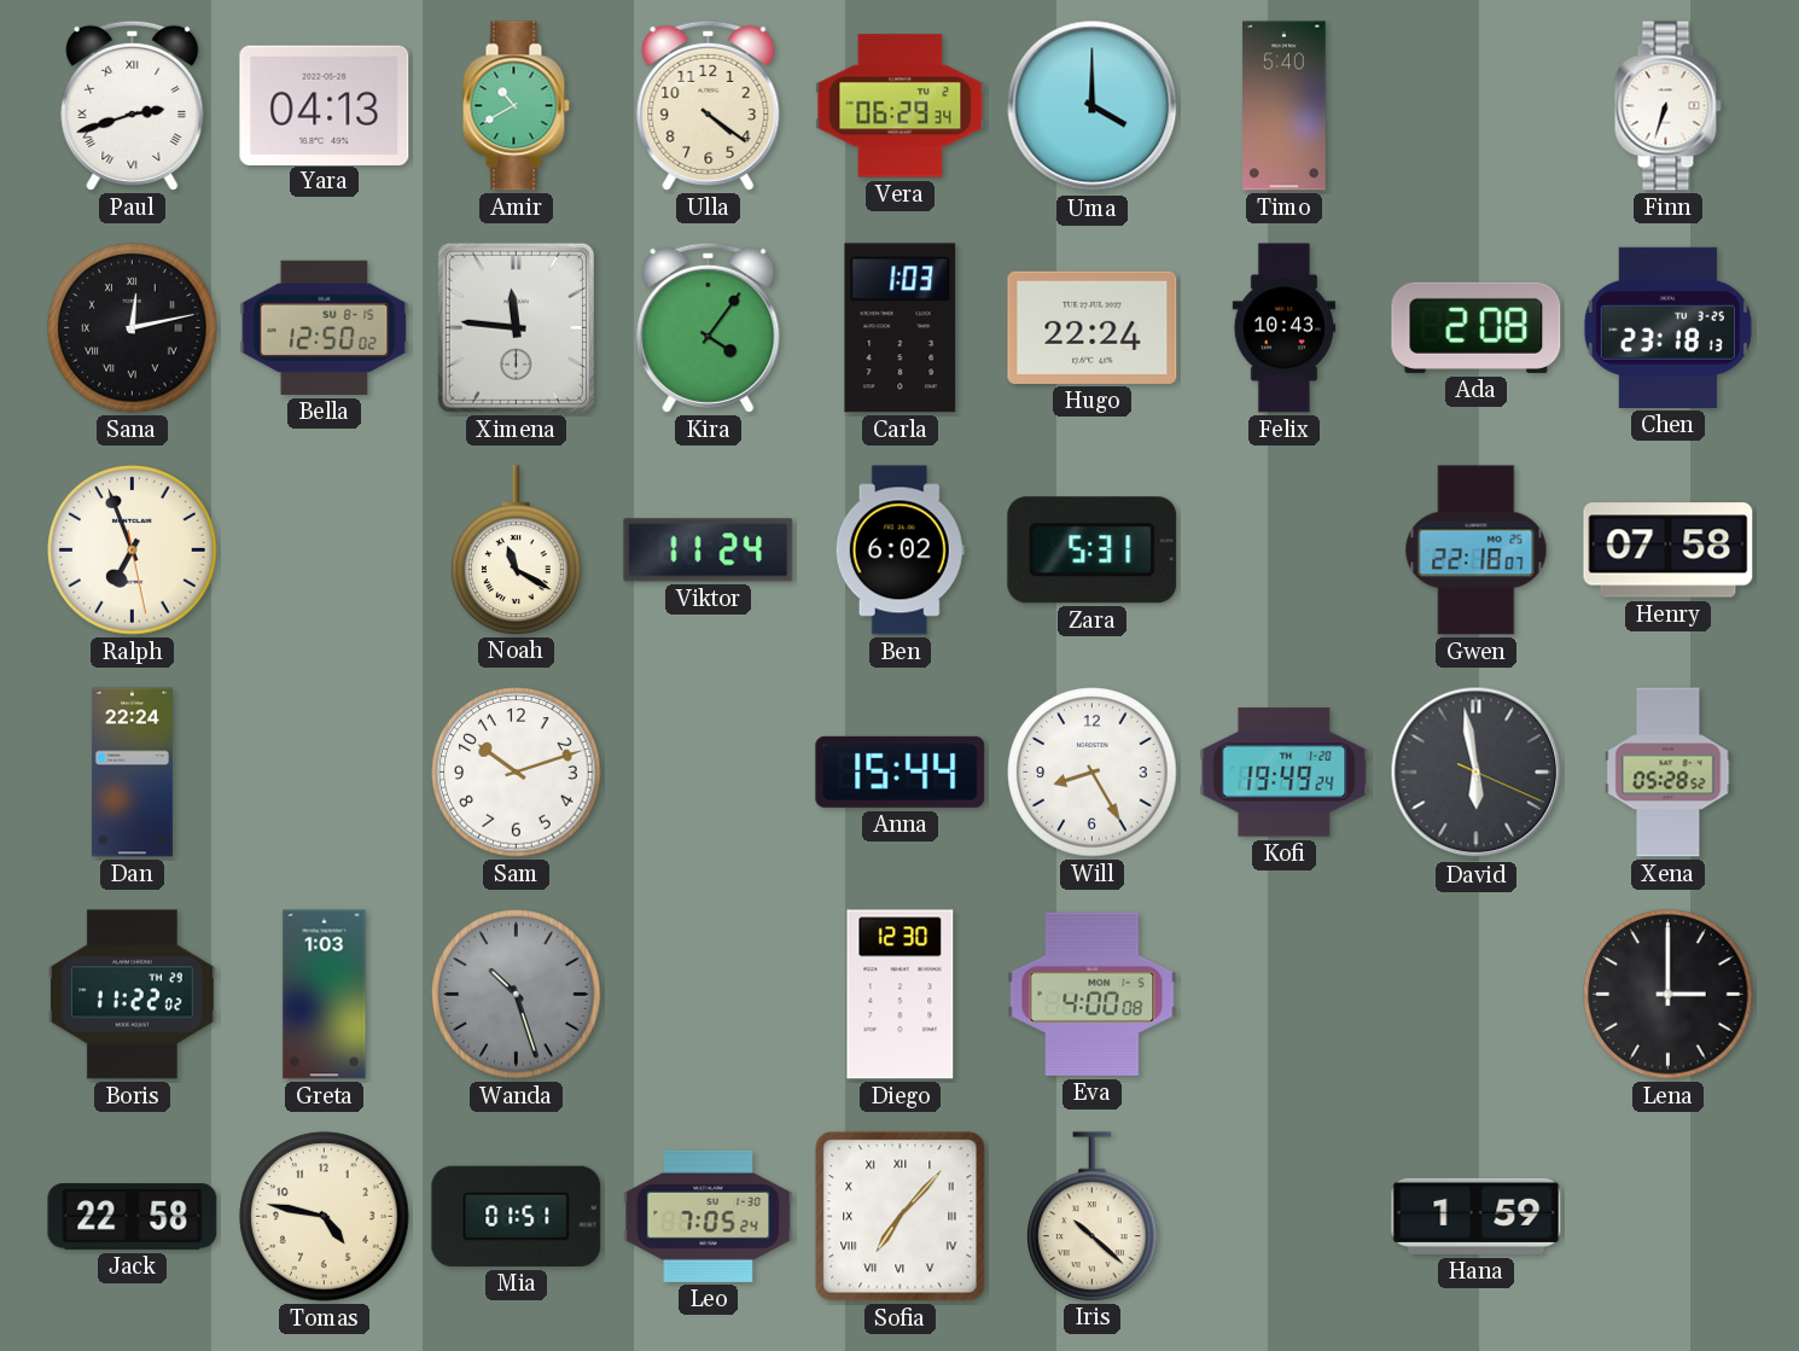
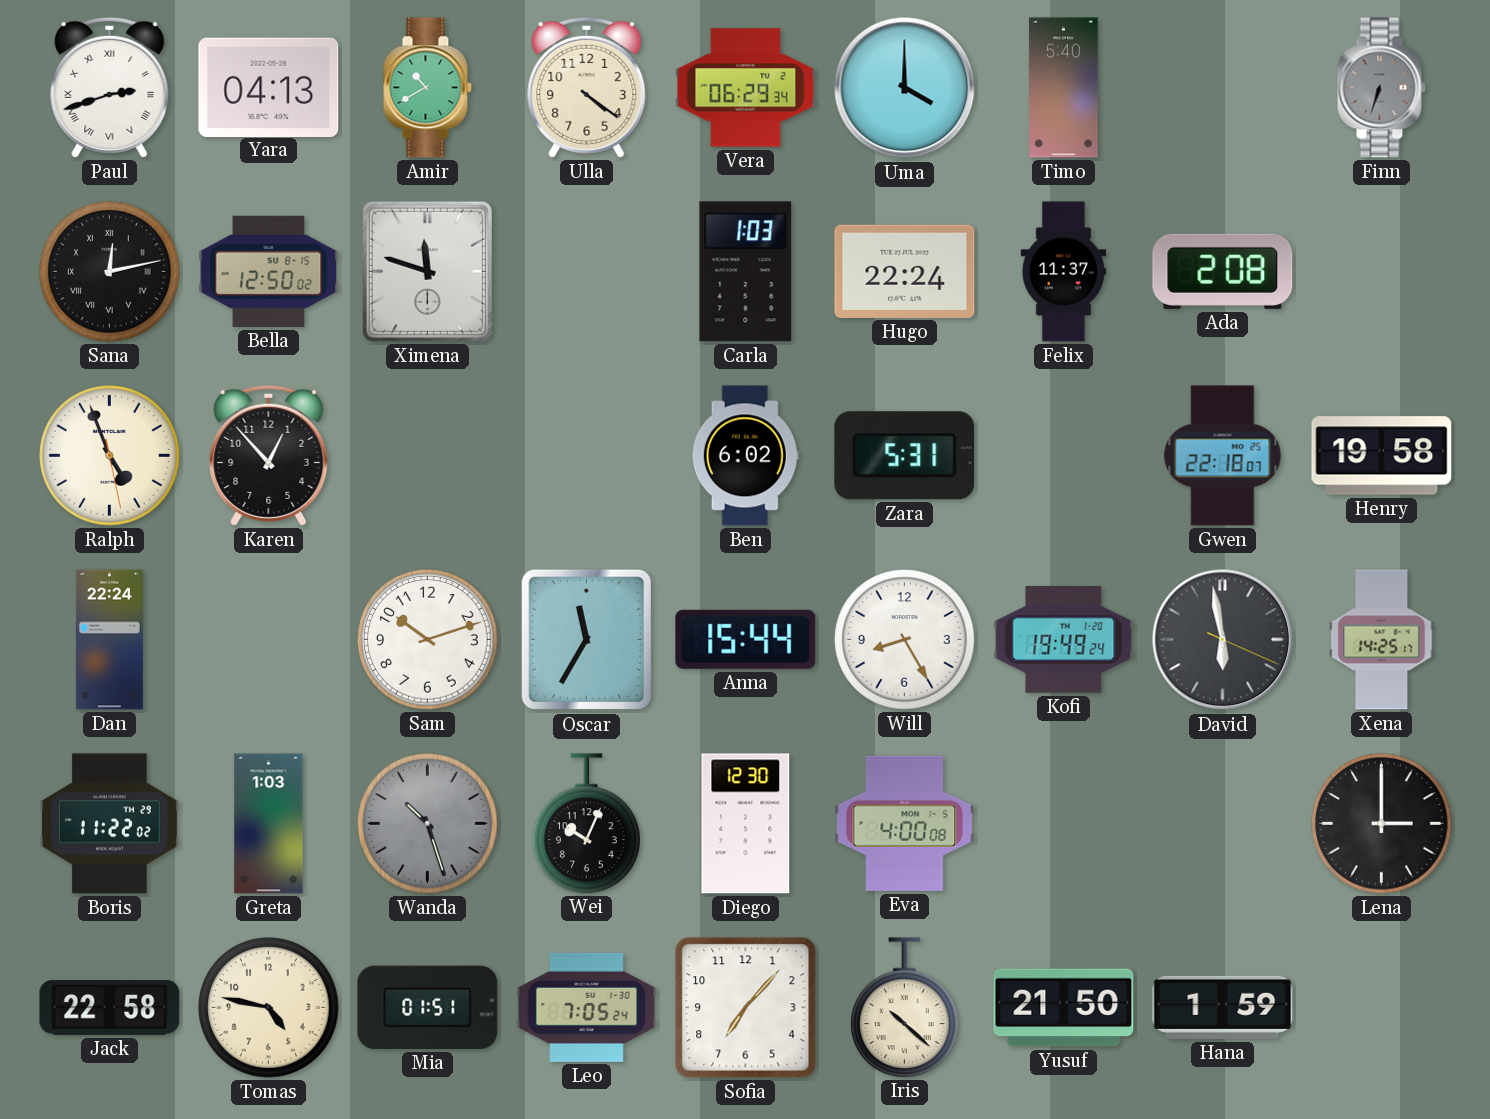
Finn dial: white -> grey (1381, 88)
Ximena: 11:46 -> 11:48 (427, 271)
Kira: 4:06 -> none (709, 327)
Felix: 10:43 -> 11:37 (1063, 272)
Chen: 23:18 -> none (1667, 327)
Ralph: 6:56 -> 4:56 (110, 456)
Karen: none -> 12:53 (269, 455)
Noah: 11:20 -> none (517, 549)
Viktor: 11:24 -> none (709, 551)
Henry: 07:58 -> 19:58 (1382, 456)
Oscar: none -> 11:35 (587, 640)
Xena: 05:28 -> 14:25 (1382, 640)
Wei: none -> 10:04 (587, 823)
Sofia numerals: Roman -> Arabic (746, 1008)
Yusuf: none -> 21:50 (1064, 1008)
